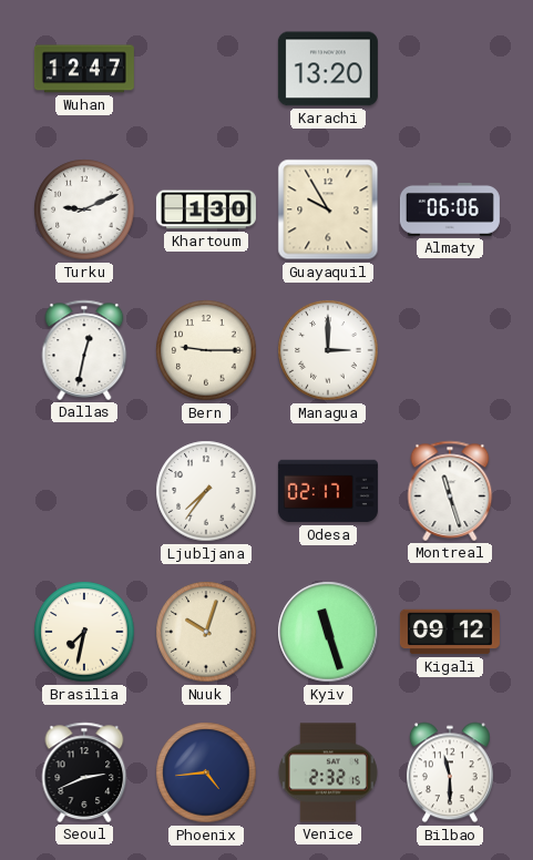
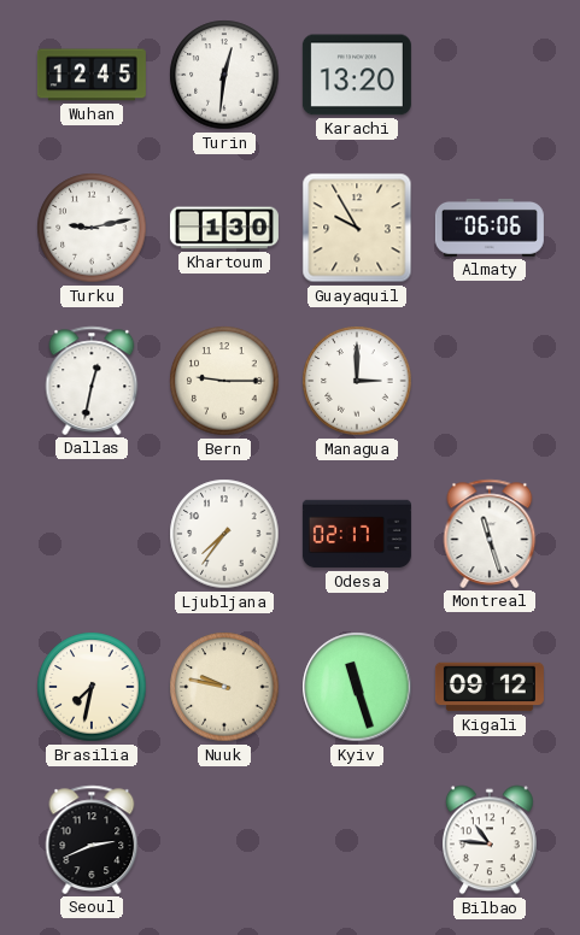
Wuhan: 12:47 -> 12:45 (92, 75)
Turin: none -> 12:31 (224, 75)
Turku: 9:11 -> 9:13 (92, 228)
Nuuk: 10:03 -> 9:47 (224, 687)
Phoenix: 4:44 -> none (206, 772)
Venice: 2:32 -> none (328, 772)
Bilbao: 11:30 -> 10:46 (490, 840)
